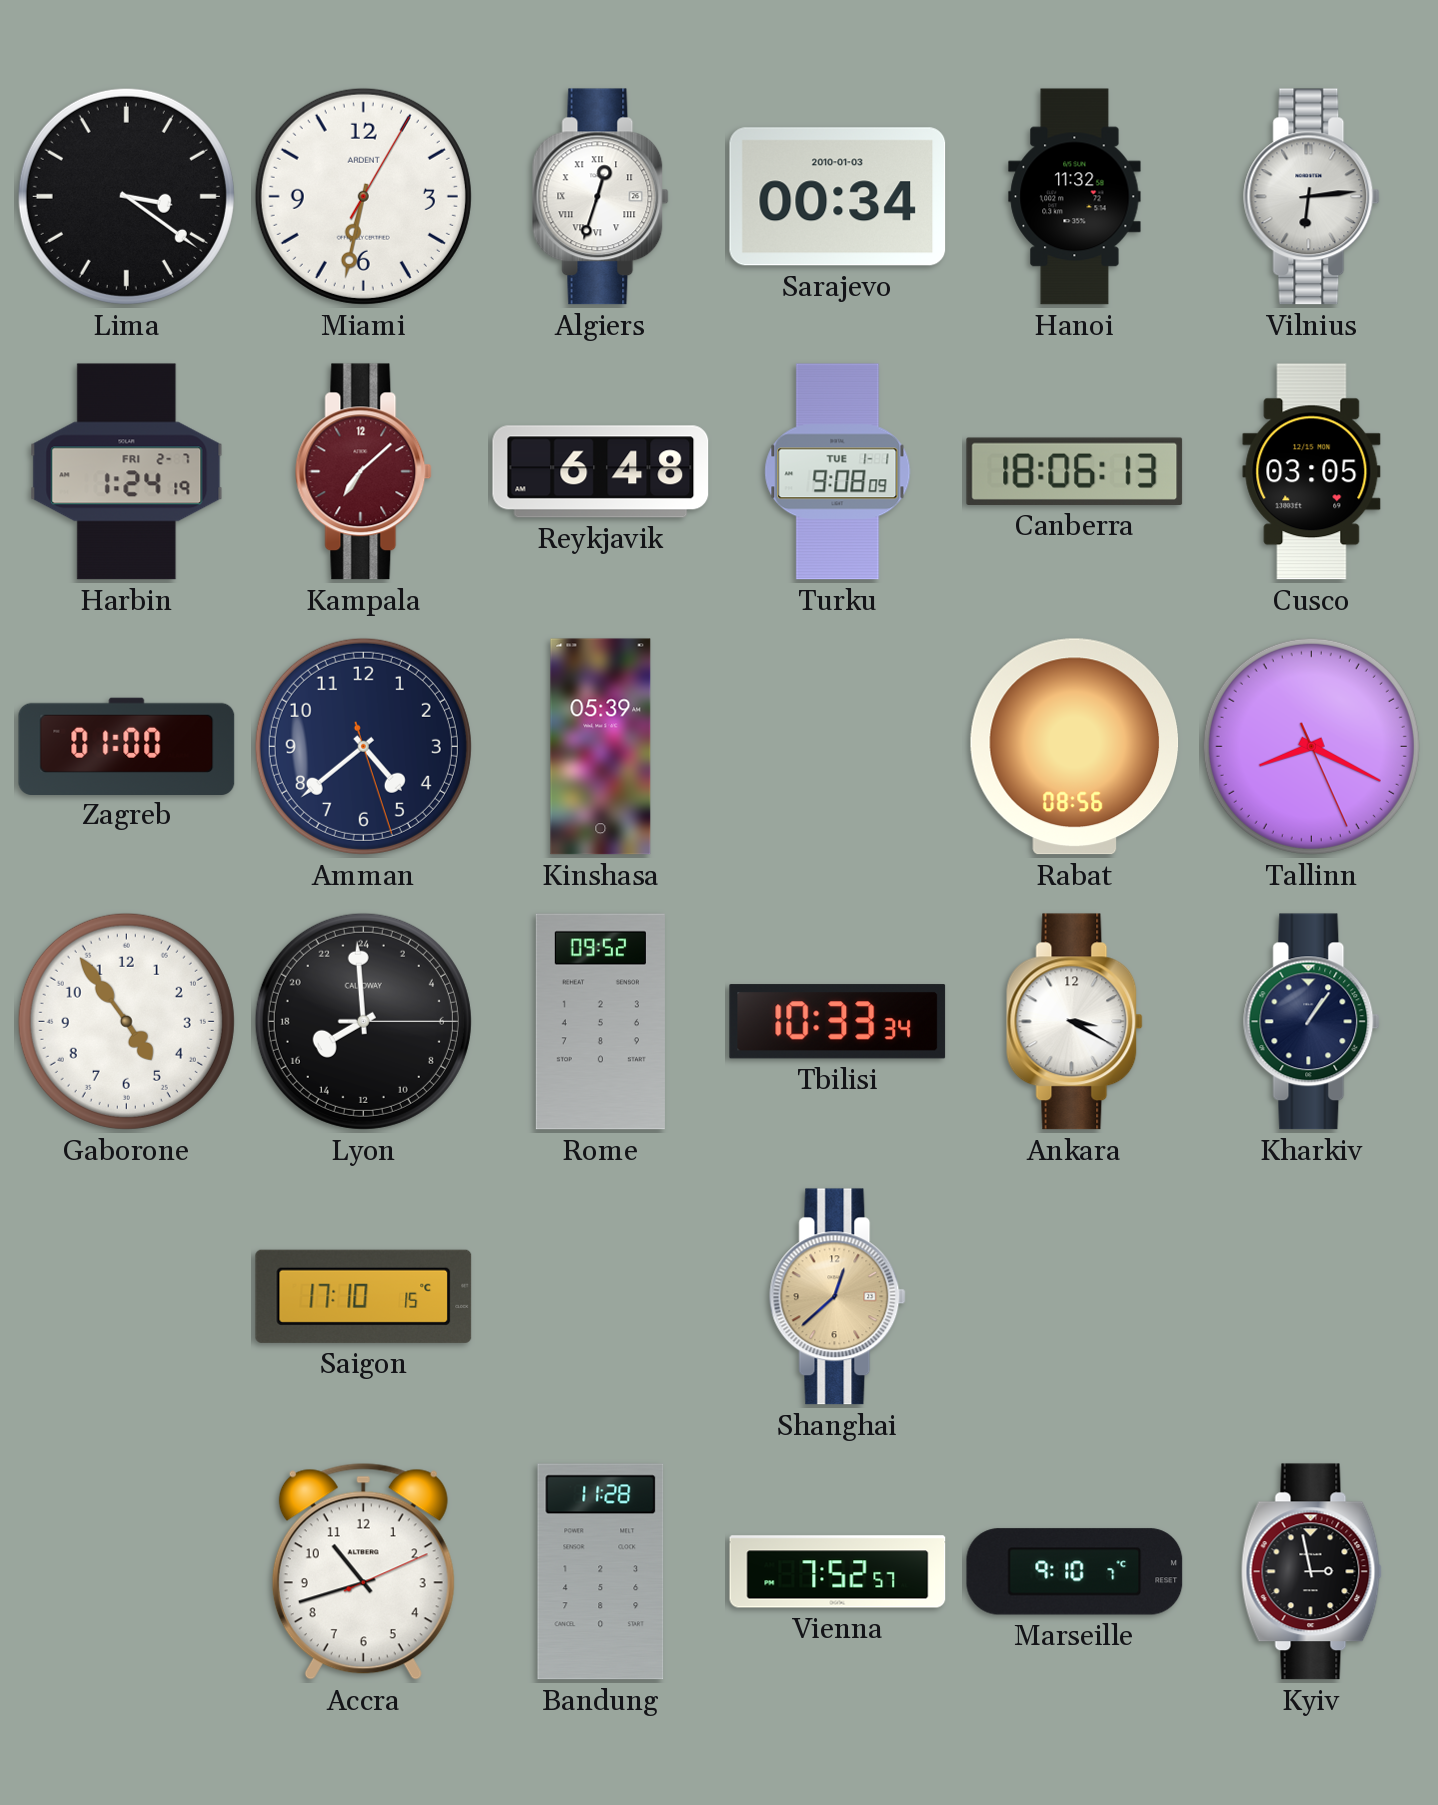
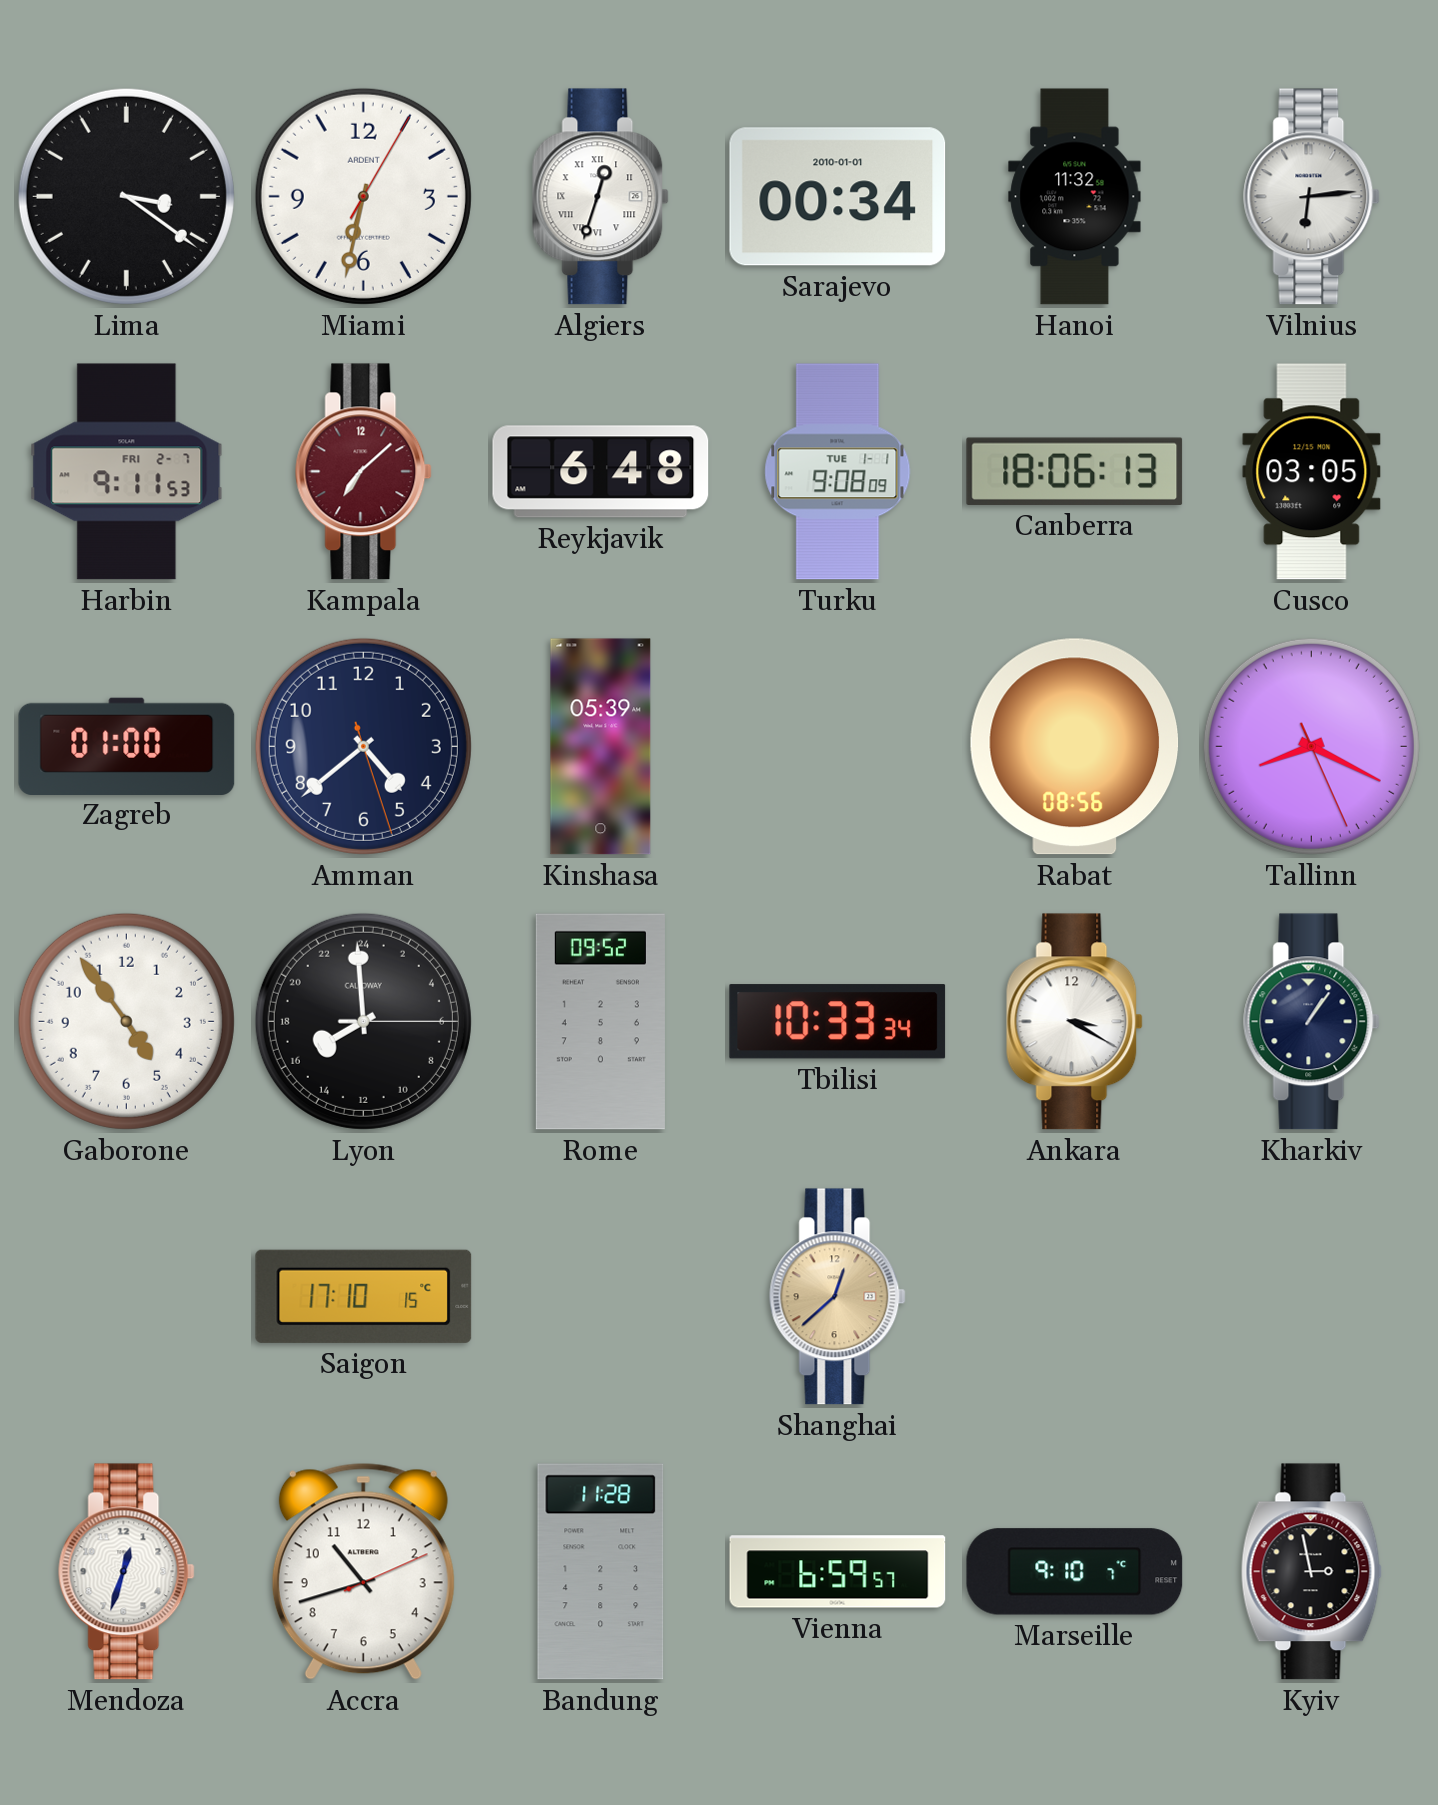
Sarajevo date: 2010-01-03 -> 2010-01-01 (838, 197)
Harbin: 1:24 -> 9:11 (127, 472)
Mendoza: none -> 12:33 (127, 1572)
Vienna: 7:52 -> 6:59 (838, 1572)
